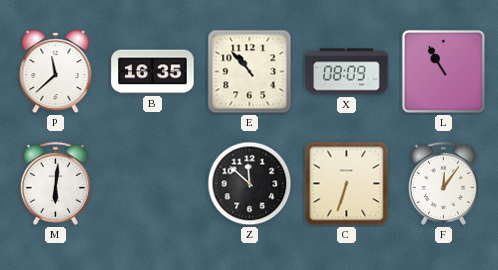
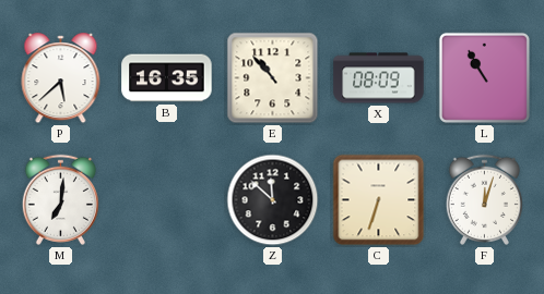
P: 11:38 -> 5:38 (61, 78)
M: 6:01 -> 7:01 (60, 199)
F: 12:06 -> 12:03 (484, 199)
